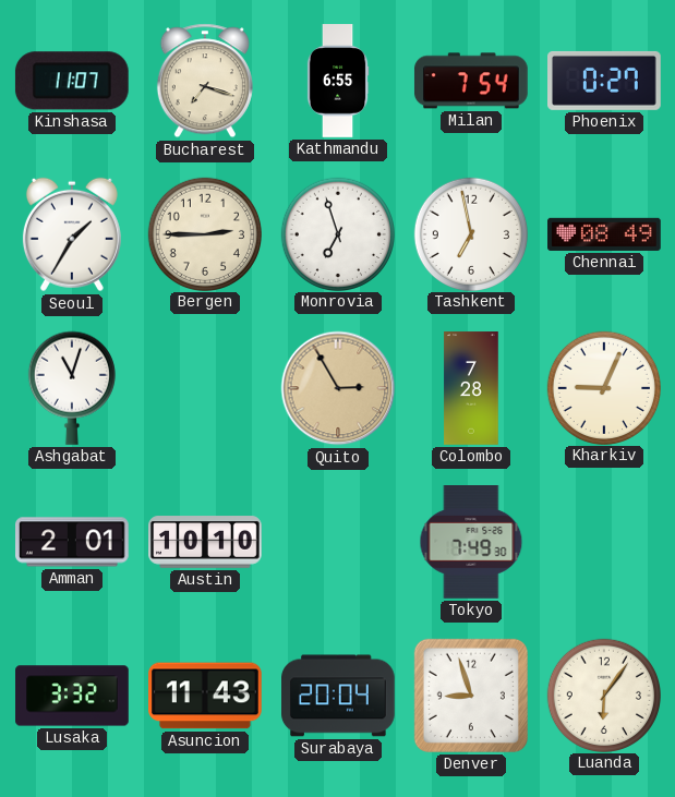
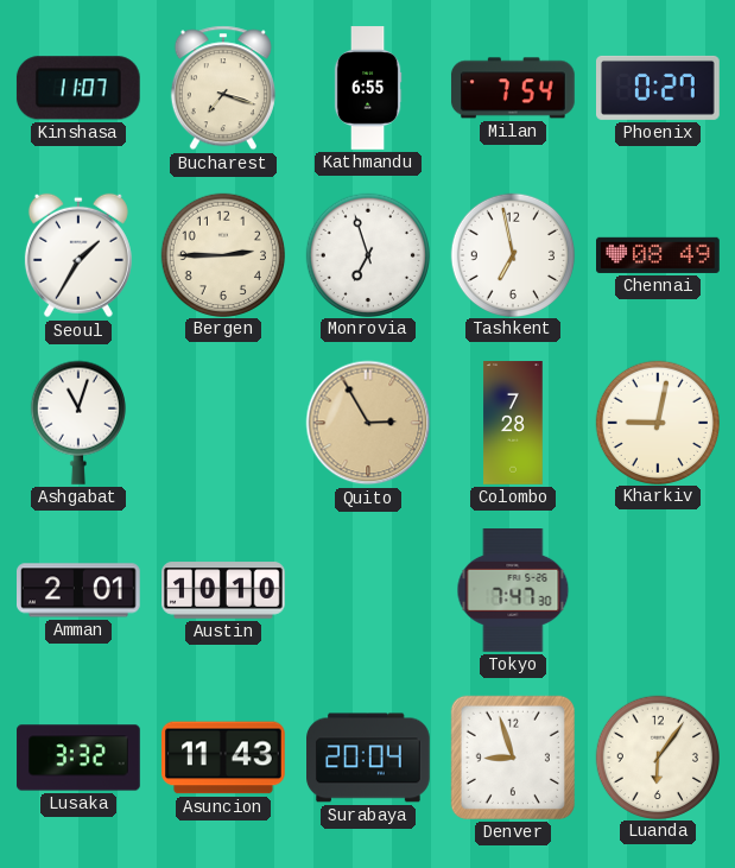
Kharkiv: 9:04 -> 9:02 (657, 422)
Tokyo: 7:49 -> 7:47 (513, 591)
